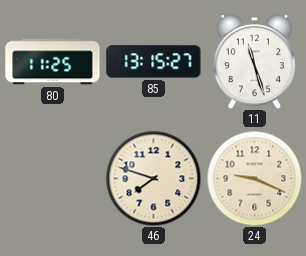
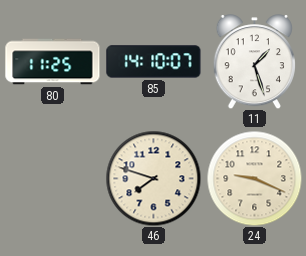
85: 13:15 -> 14:10 (154, 62)
11: 11:27 -> 1:27 (254, 62)
